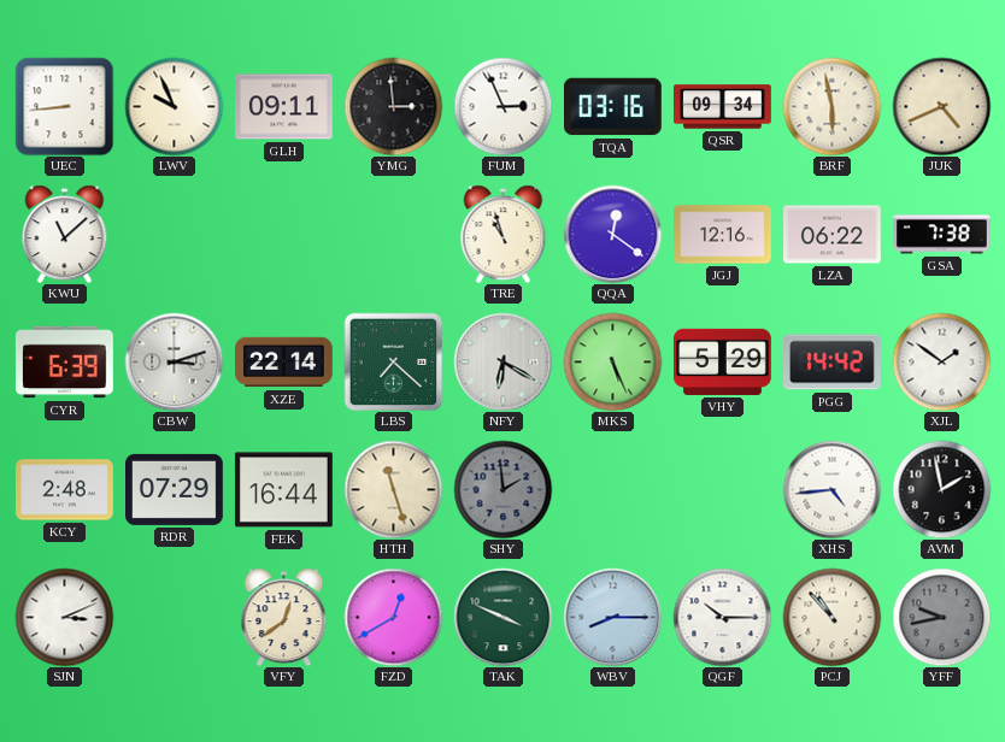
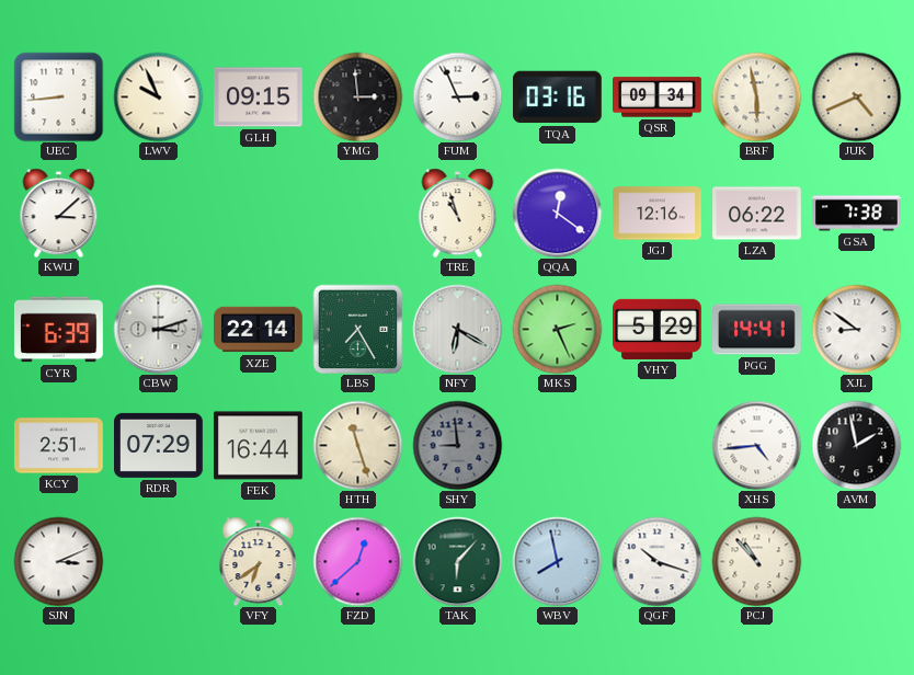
GLH: 09:11 -> 09:15 (259, 98)
KWU: 11:08 -> 3:08 (59, 213)
LBS: 7:22 -> 7:25 (357, 329)
MKS: 5:26 -> 2:26 (557, 329)
PGG: 14:42 -> 14:41 (757, 330)
XJL: 1:51 -> 8:51 (856, 329)
KCY: 2:48 -> 2:51 (59, 446)
SHY: 1:59 -> 8:59 (457, 445)
VFY: 12:39 -> 6:39 (259, 561)
FZD: 12:40 -> 12:38 (357, 561)
TAK: 3:49 -> 6:07 (457, 561)
WBV: 8:15 -> 7:58 (557, 561)
QGF: 10:15 -> 10:18 (656, 561)
YFF: 9:43 -> none (941, 617)
